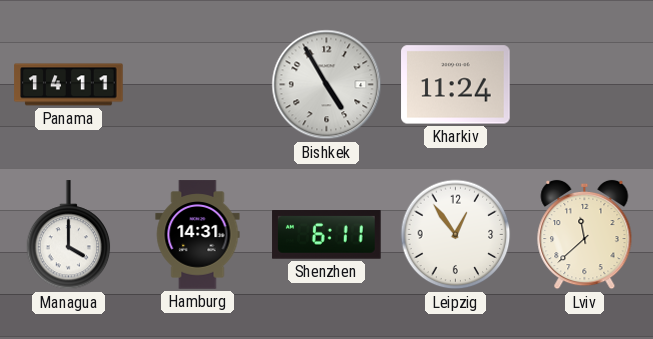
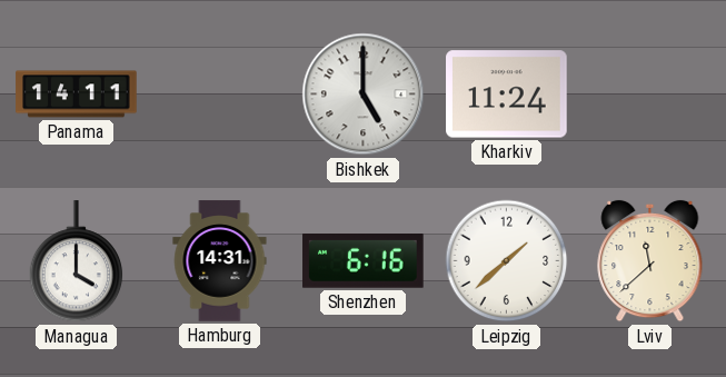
Bishkek: 4:55 -> 5:00 (364, 95)
Shenzhen: 6:11 -> 6:16 (364, 261)
Leipzig: 12:54 -> 1:38 (507, 261)
